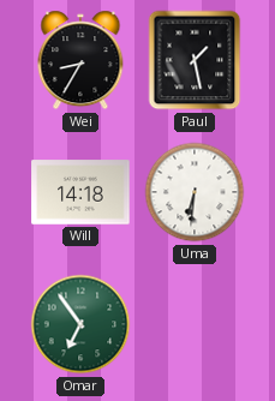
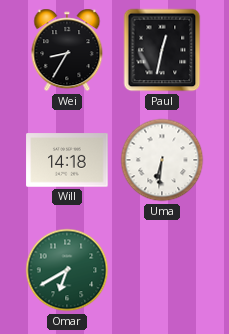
Paul: 1:28 -> 12:32 (162, 50)
Omar: 6:54 -> 6:40 (67, 270)
